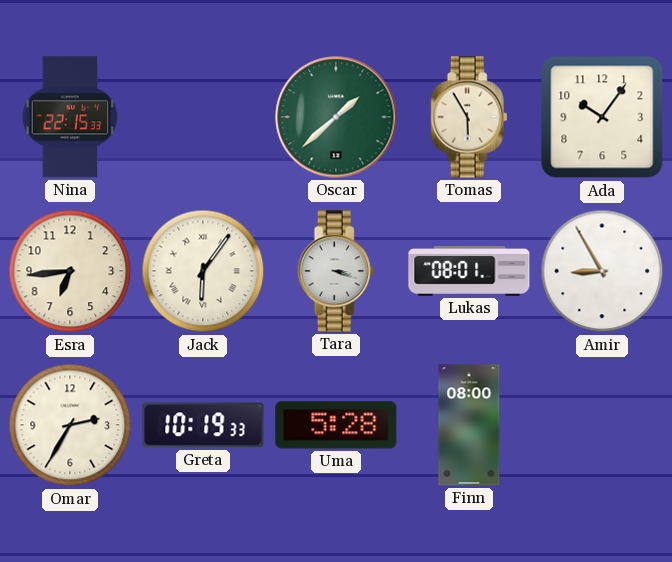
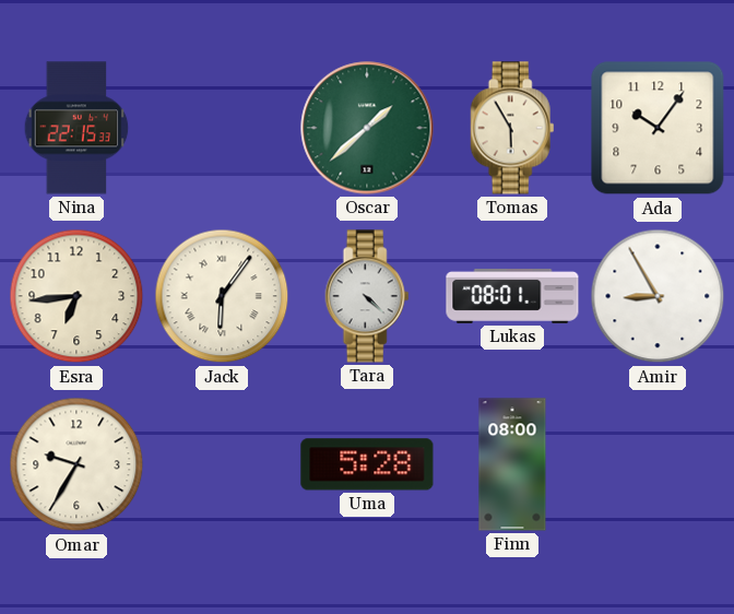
Tara: 3:18 -> 4:22 (367, 296)
Omar: 2:35 -> 9:35 (76, 464)
Greta: 10:19 -> none (203, 425)
